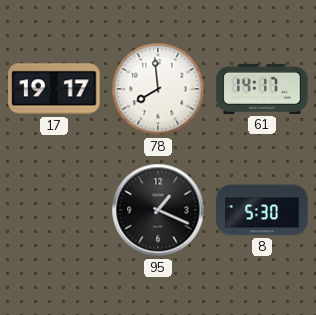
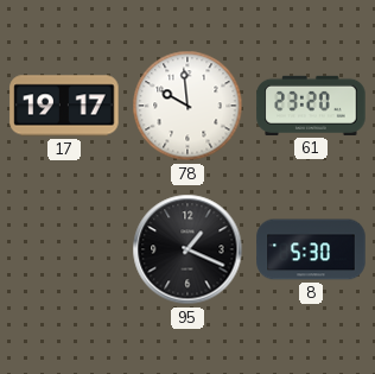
78: 7:59 -> 9:59 (188, 106)
61: 14:17 -> 23:20 (311, 106)
